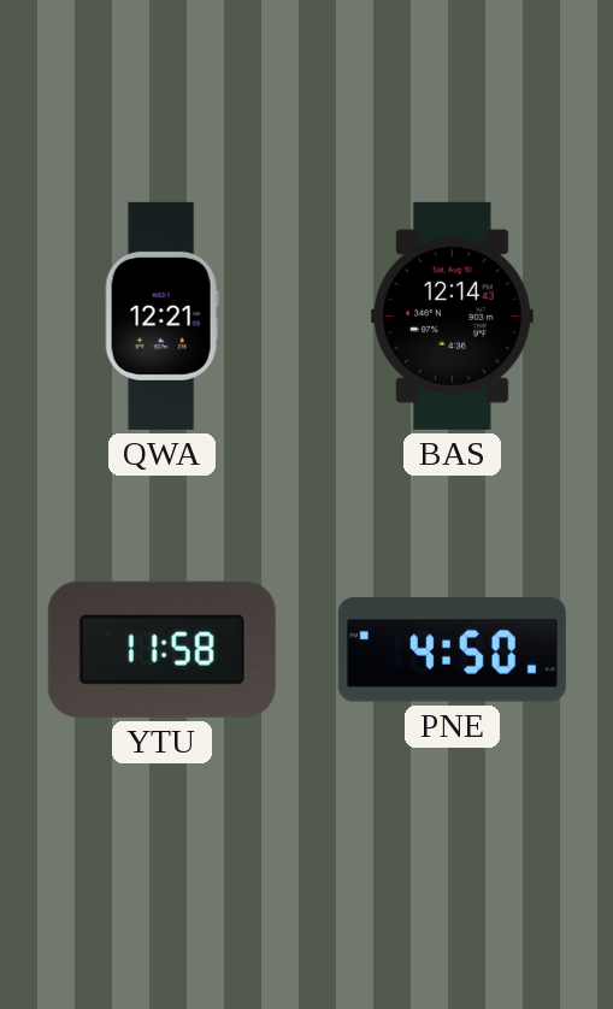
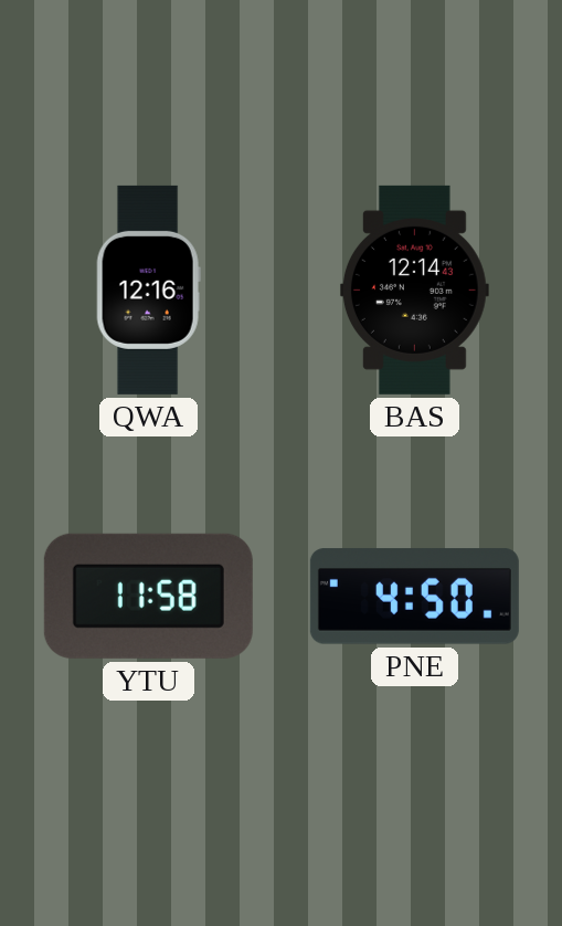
QWA: 12:21 -> 12:16 (148, 290)
